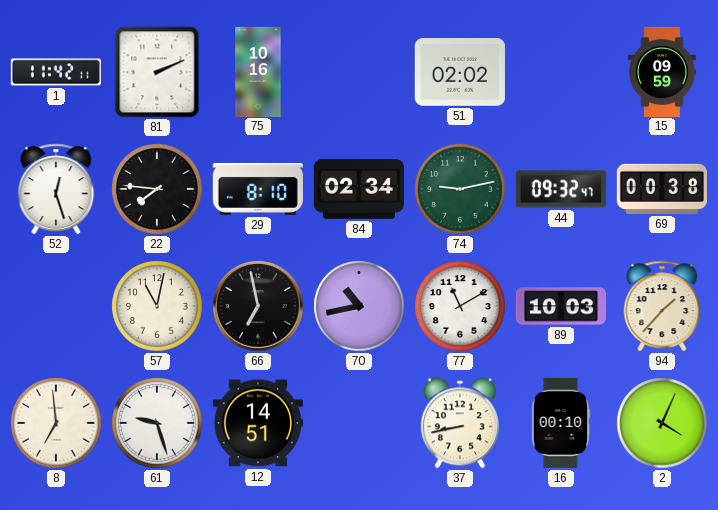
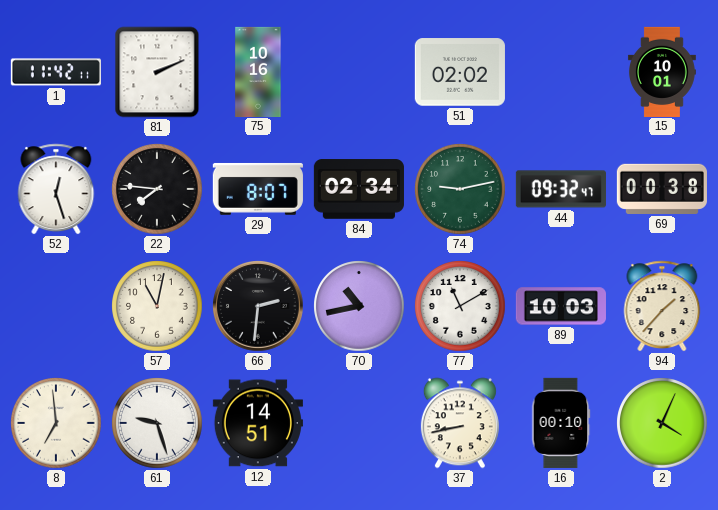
15: 09:59 -> 10:01 (662, 71)
29: 8:10 -> 8:07 (258, 189)
66: 6:58 -> 2:31 (258, 306)
